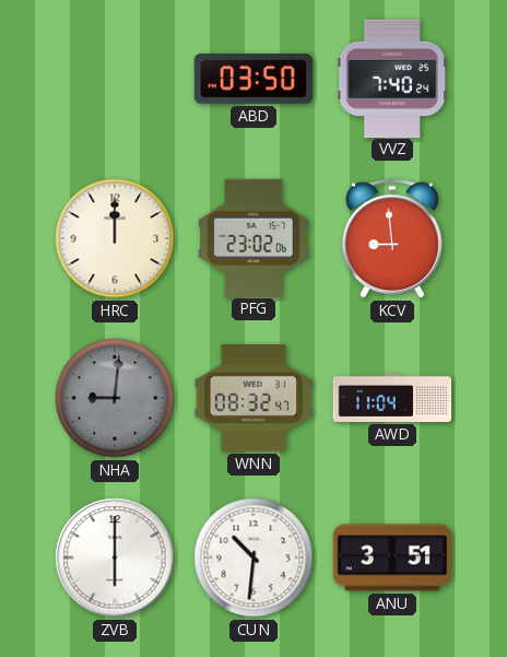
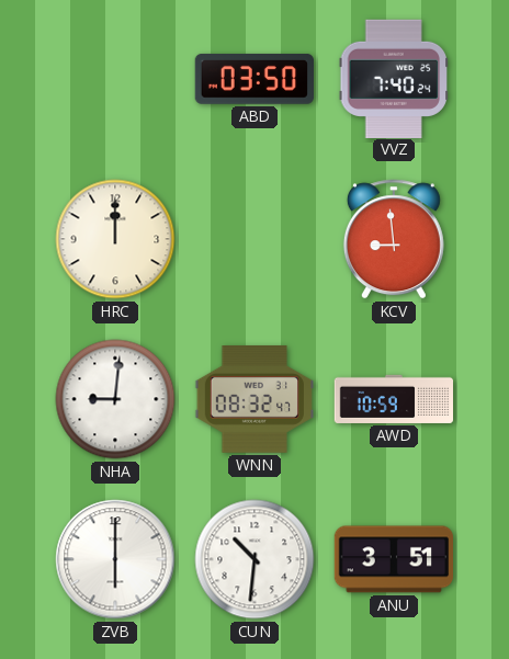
PFG: 23:02 -> none (253, 237)
NHA dial: grey -> white (115, 399)
AWD: 11:04 -> 10:59 (394, 399)
